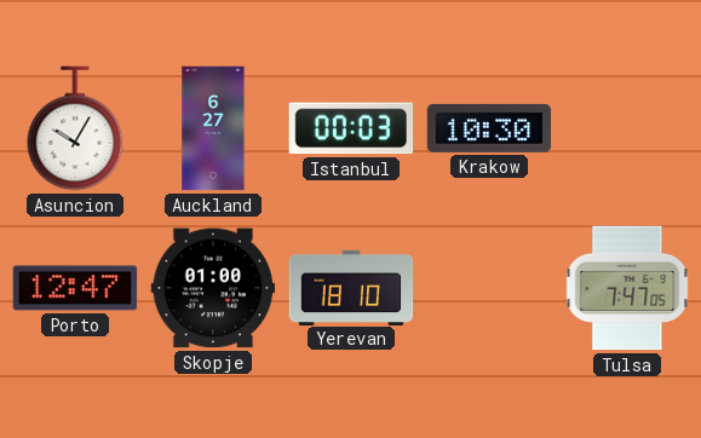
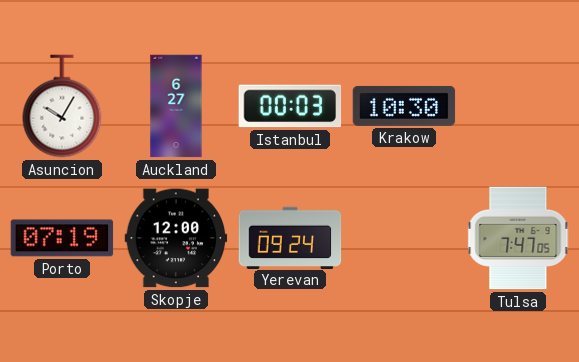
Porto: 12:47 -> 07:19 (62, 238)
Skopje: 01:00 -> 12:00 (176, 238)
Yerevan: 18:10 -> 09:24 (290, 237)
